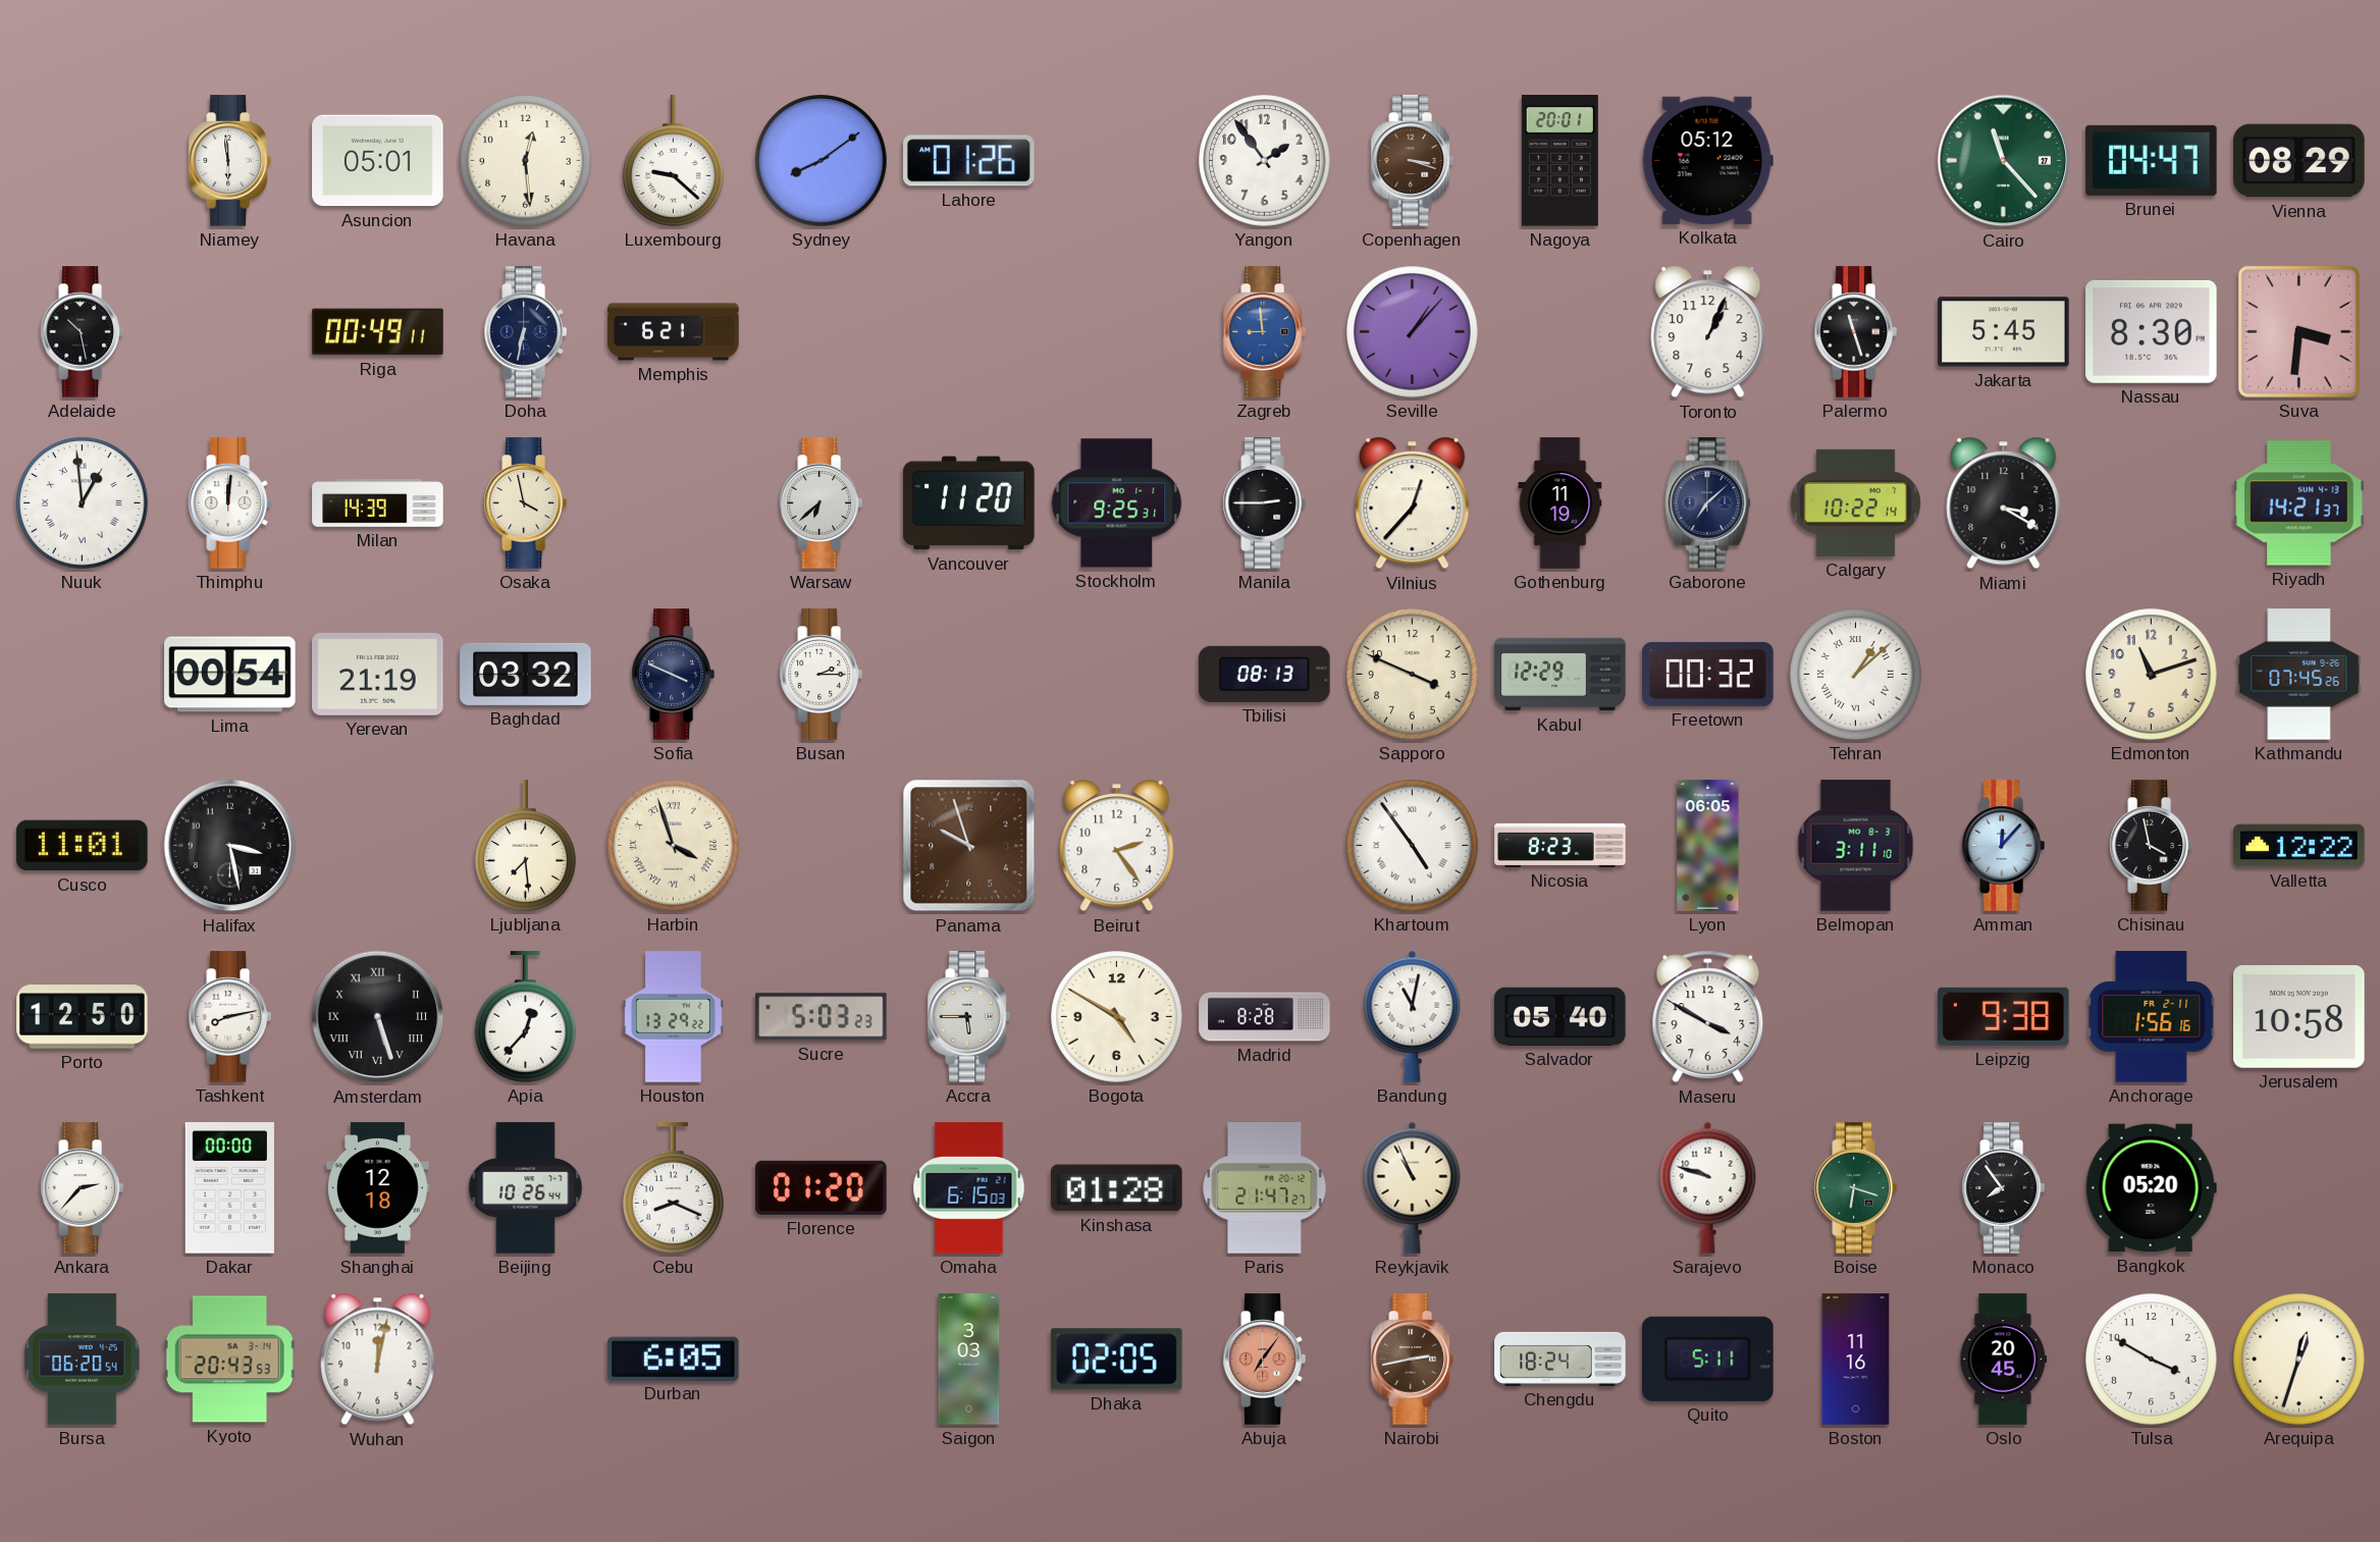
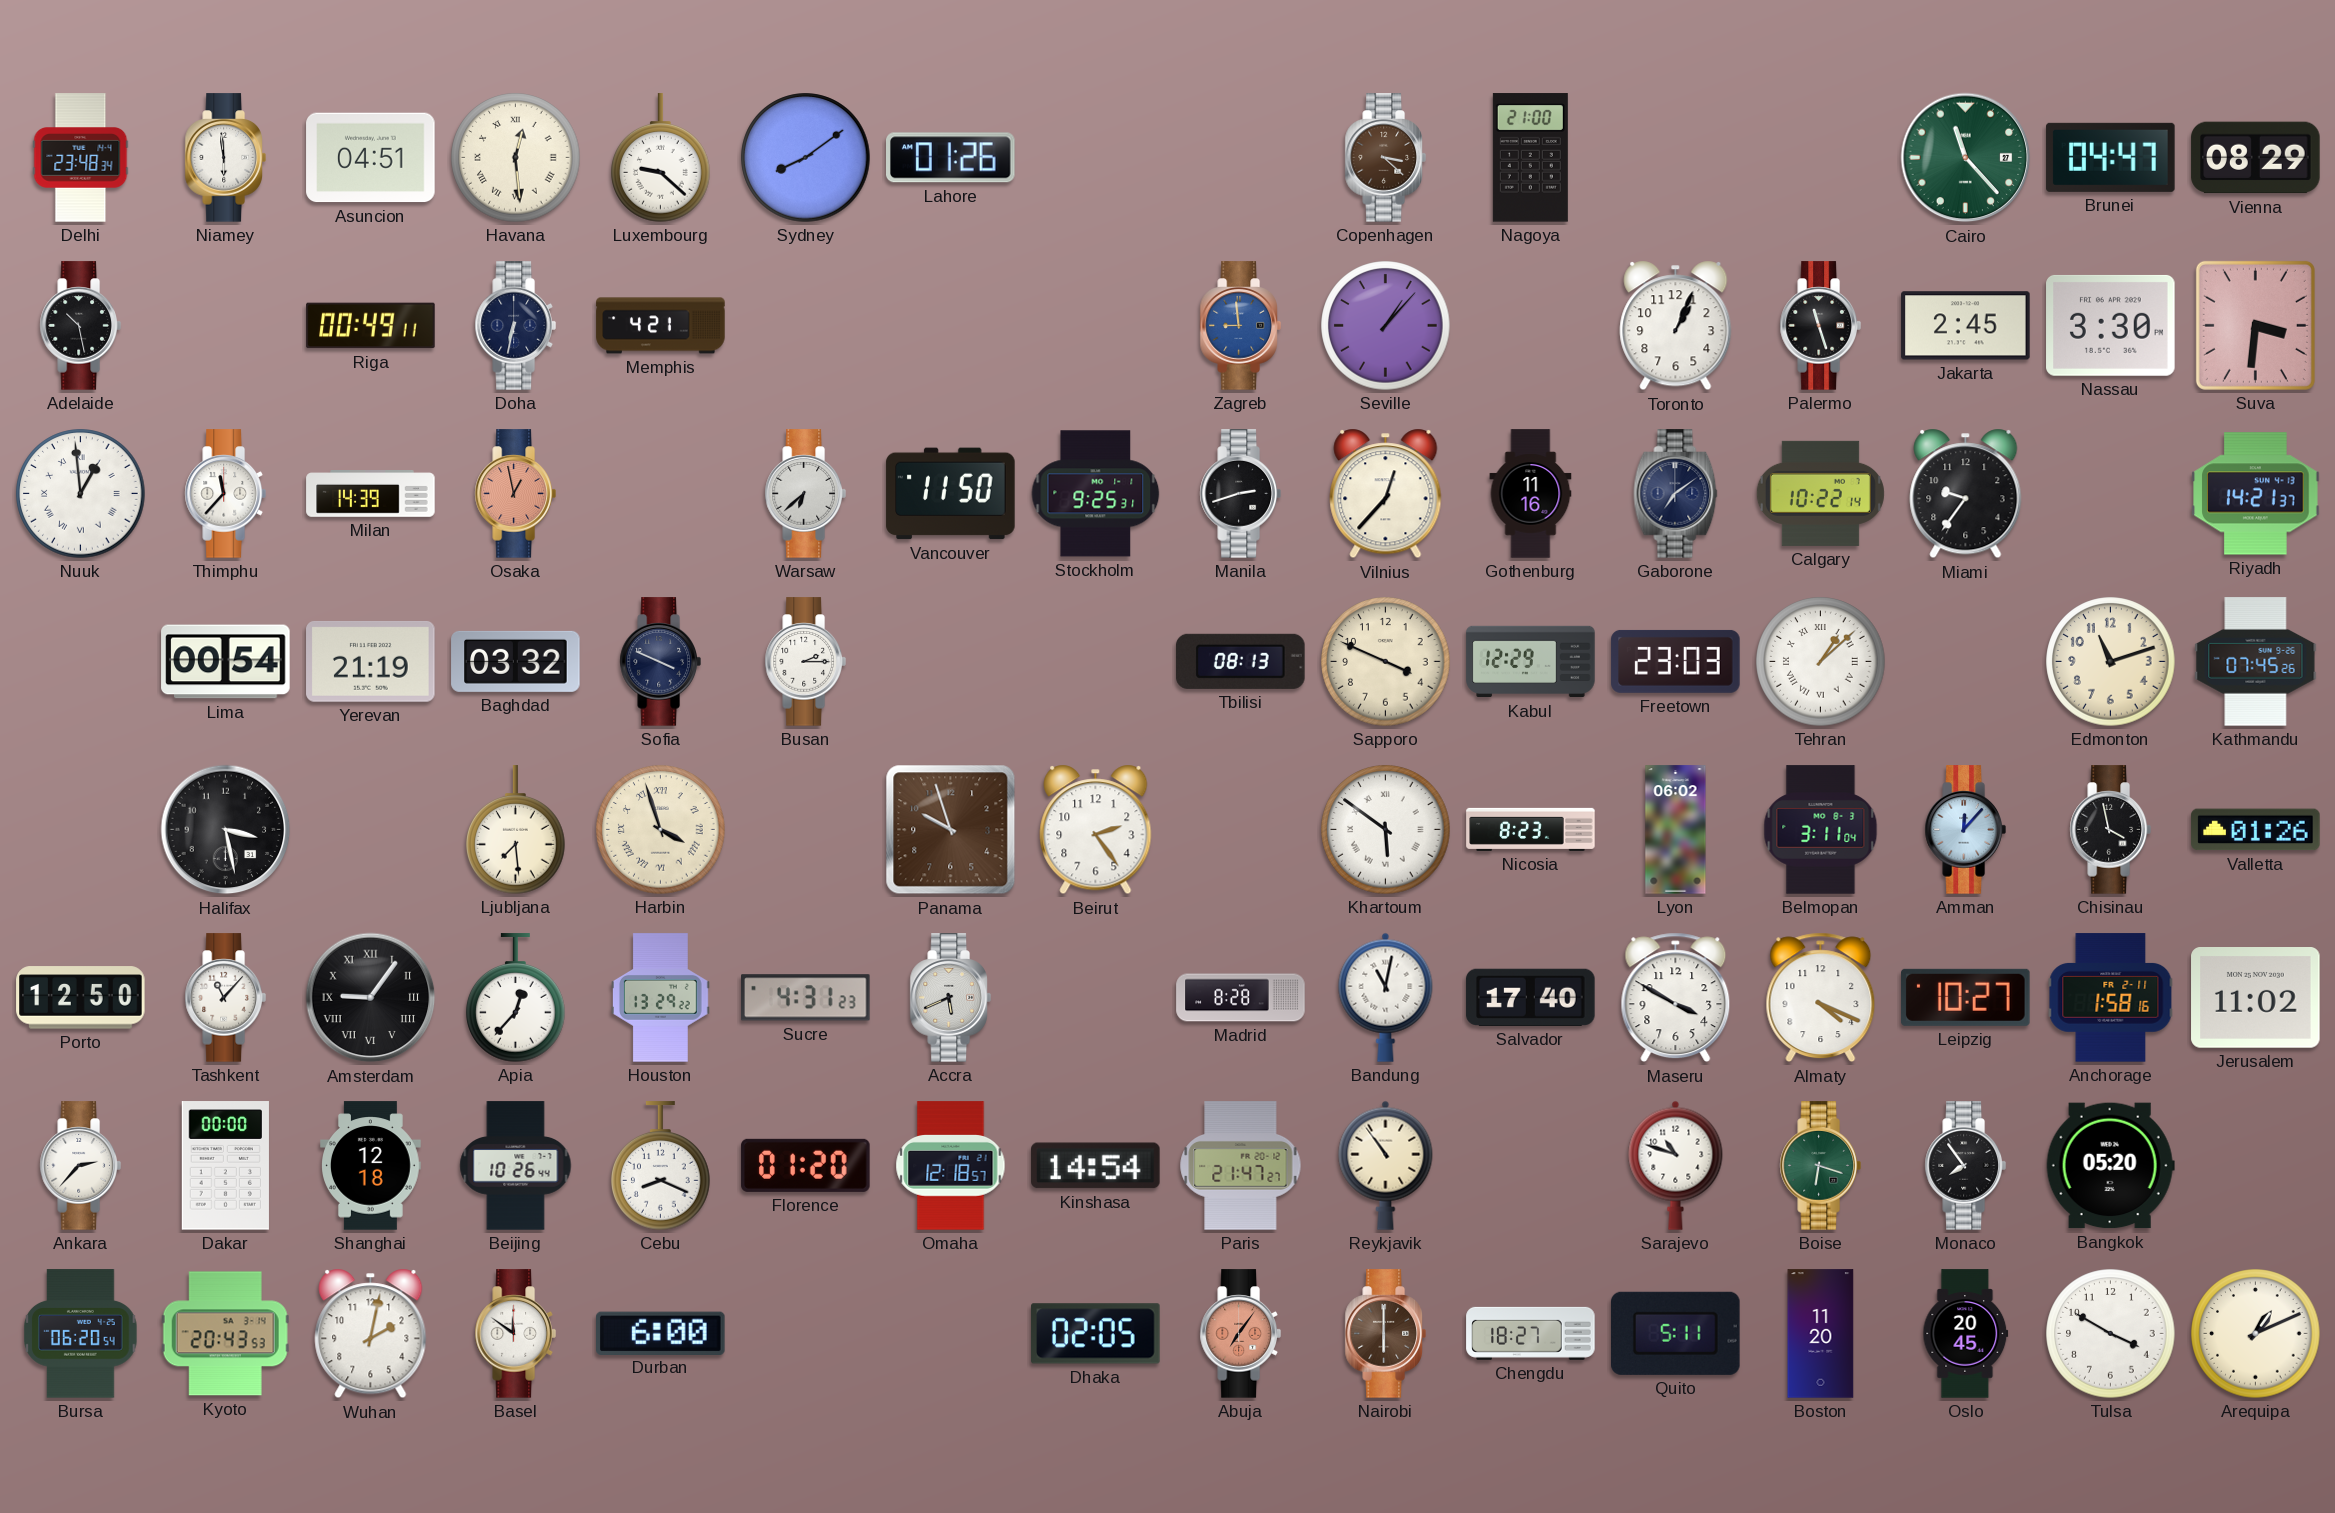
Delhi: none -> 23:48 (81, 158)
Asuncion: 05:01 -> 04:51 (371, 158)
Havana numerals: Arabic -> Roman (516, 158)
Yangon: 1:54 -> none (1265, 161)
Copenhagen: 3:18 -> 3:22 (1385, 158)
Nagoya: 20:01 -> 21:00 (1530, 158)
Kolkata: 05:12 -> none (1707, 160)
Memphis: 6:21 -> 4:21 (661, 326)
Jakarta: 5:45 -> 2:45 (1966, 326)
Nassau: 8:30 -> 3:30 (2111, 325)
Thimphu: 12:01 -> 11:37 (225, 494)
Osaka: 3:58 -> 12:58 (515, 494)
Osaka dial: cream -> salmon (515, 494)
Vancouver: 11:20 -> 11:50 (951, 494)
Manila: 2:45 -> 2:42 (1240, 494)
Gothenburg: 11:19 -> 11:16 (1531, 494)
Gaborone: 7:08 -> 7:09 (1676, 494)
Miami: 3:20 -> 9:36 (1966, 494)
Freetown: 00:32 -> 23:03 (1676, 661)
Cusco: 11:01 -> none (83, 846)
Khartoum: 4:54 -> 5:51 (1386, 830)
Lyon: 06:05 -> 06:02 (1676, 830)
Belmopan: 3:11:10 -> 3:11:04 (1821, 830)
Valletta: 12:22 -> 01:26 (2256, 830)
Tashkent: 8:13 -> 11:07 (225, 998)
Amsterdam: 5:27 -> 9:06 (371, 998)
Sucre: 5:03 -> 4:31 (806, 998)
Accra: 5:45 -> 5:41 (950, 998)
Bogota: 4:50 -> none (1117, 1017)
Salvador: 05:40 -> 17:40 (1531, 997)
Almaty: none -> 4:19 (1821, 998)
Leipzig: 9:38 -> 10:27 (1966, 997)
Anchorage: 1:56 -> 1:58 (2111, 998)
Jerusalem: 10:58 -> 11:02 (2256, 998)
Omaha: 6:15 -> 12:18 (951, 1166)
Kinshasa: 01:28 -> 14:54 (1096, 1166)
Reykjavik: 10:56 -> 10:54 (1386, 1165)
Sarajevo: 9:48 -> 10:48 (1676, 1165)
Wuhan: 12:02 -> 2:02 (371, 1334)
Basel: none -> 11:51 (515, 1334)
Durban: 6:05 -> 6:00 (661, 1333)
Saigon: 3:03 -> none (969, 1360)
Nairobi: 2:43 -> 6:00 (1385, 1334)
Chengdu: 18:24 -> 18:27 (1531, 1333)
Boston: 11:16 -> 11:20 (1821, 1334)
Arequipa: 12:33 -> 1:11 (2256, 1334)
